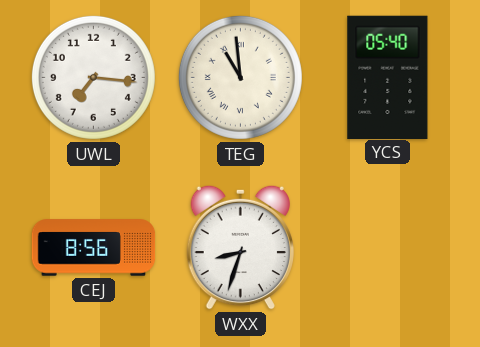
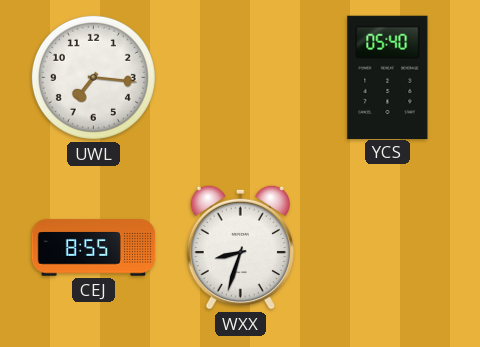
TEG: 10:59 -> none (240, 77)
CEJ: 8:56 -> 8:55 (94, 248)
